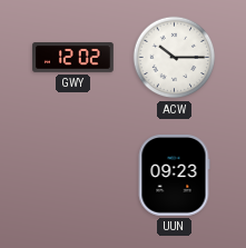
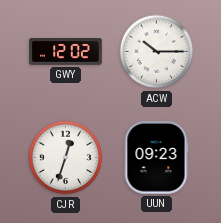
CJR: none -> 12:33 (66, 158)
